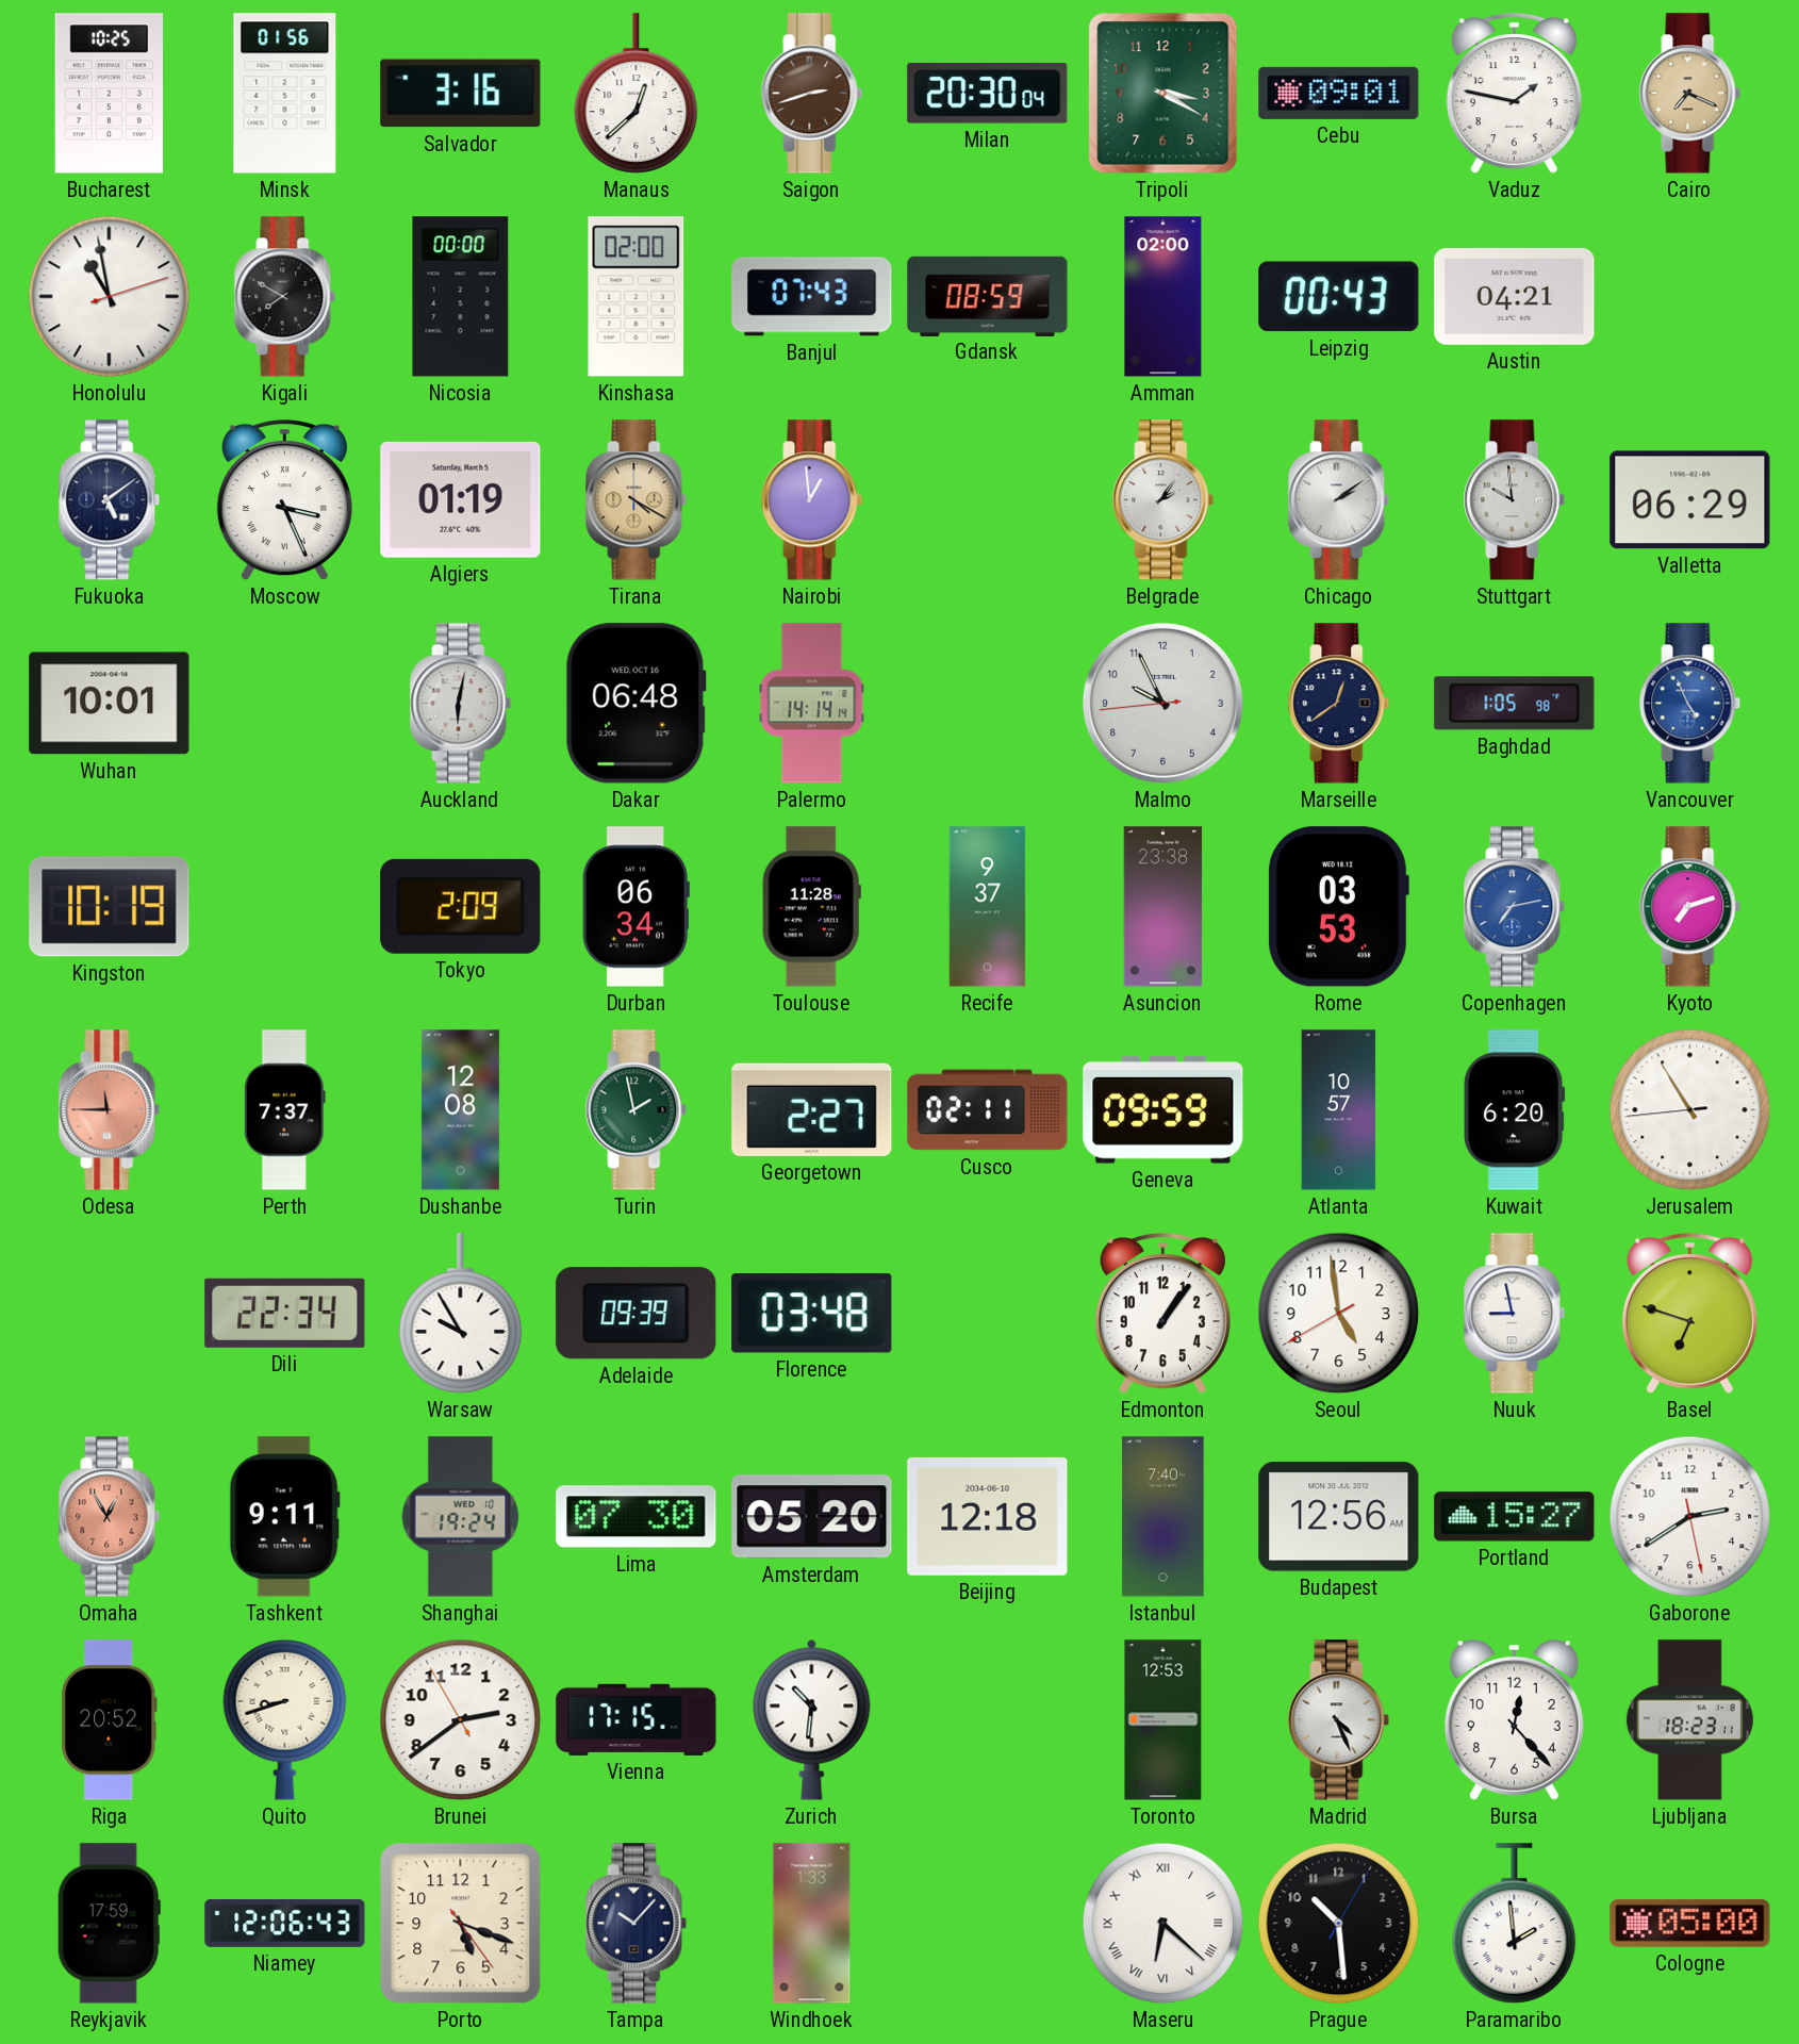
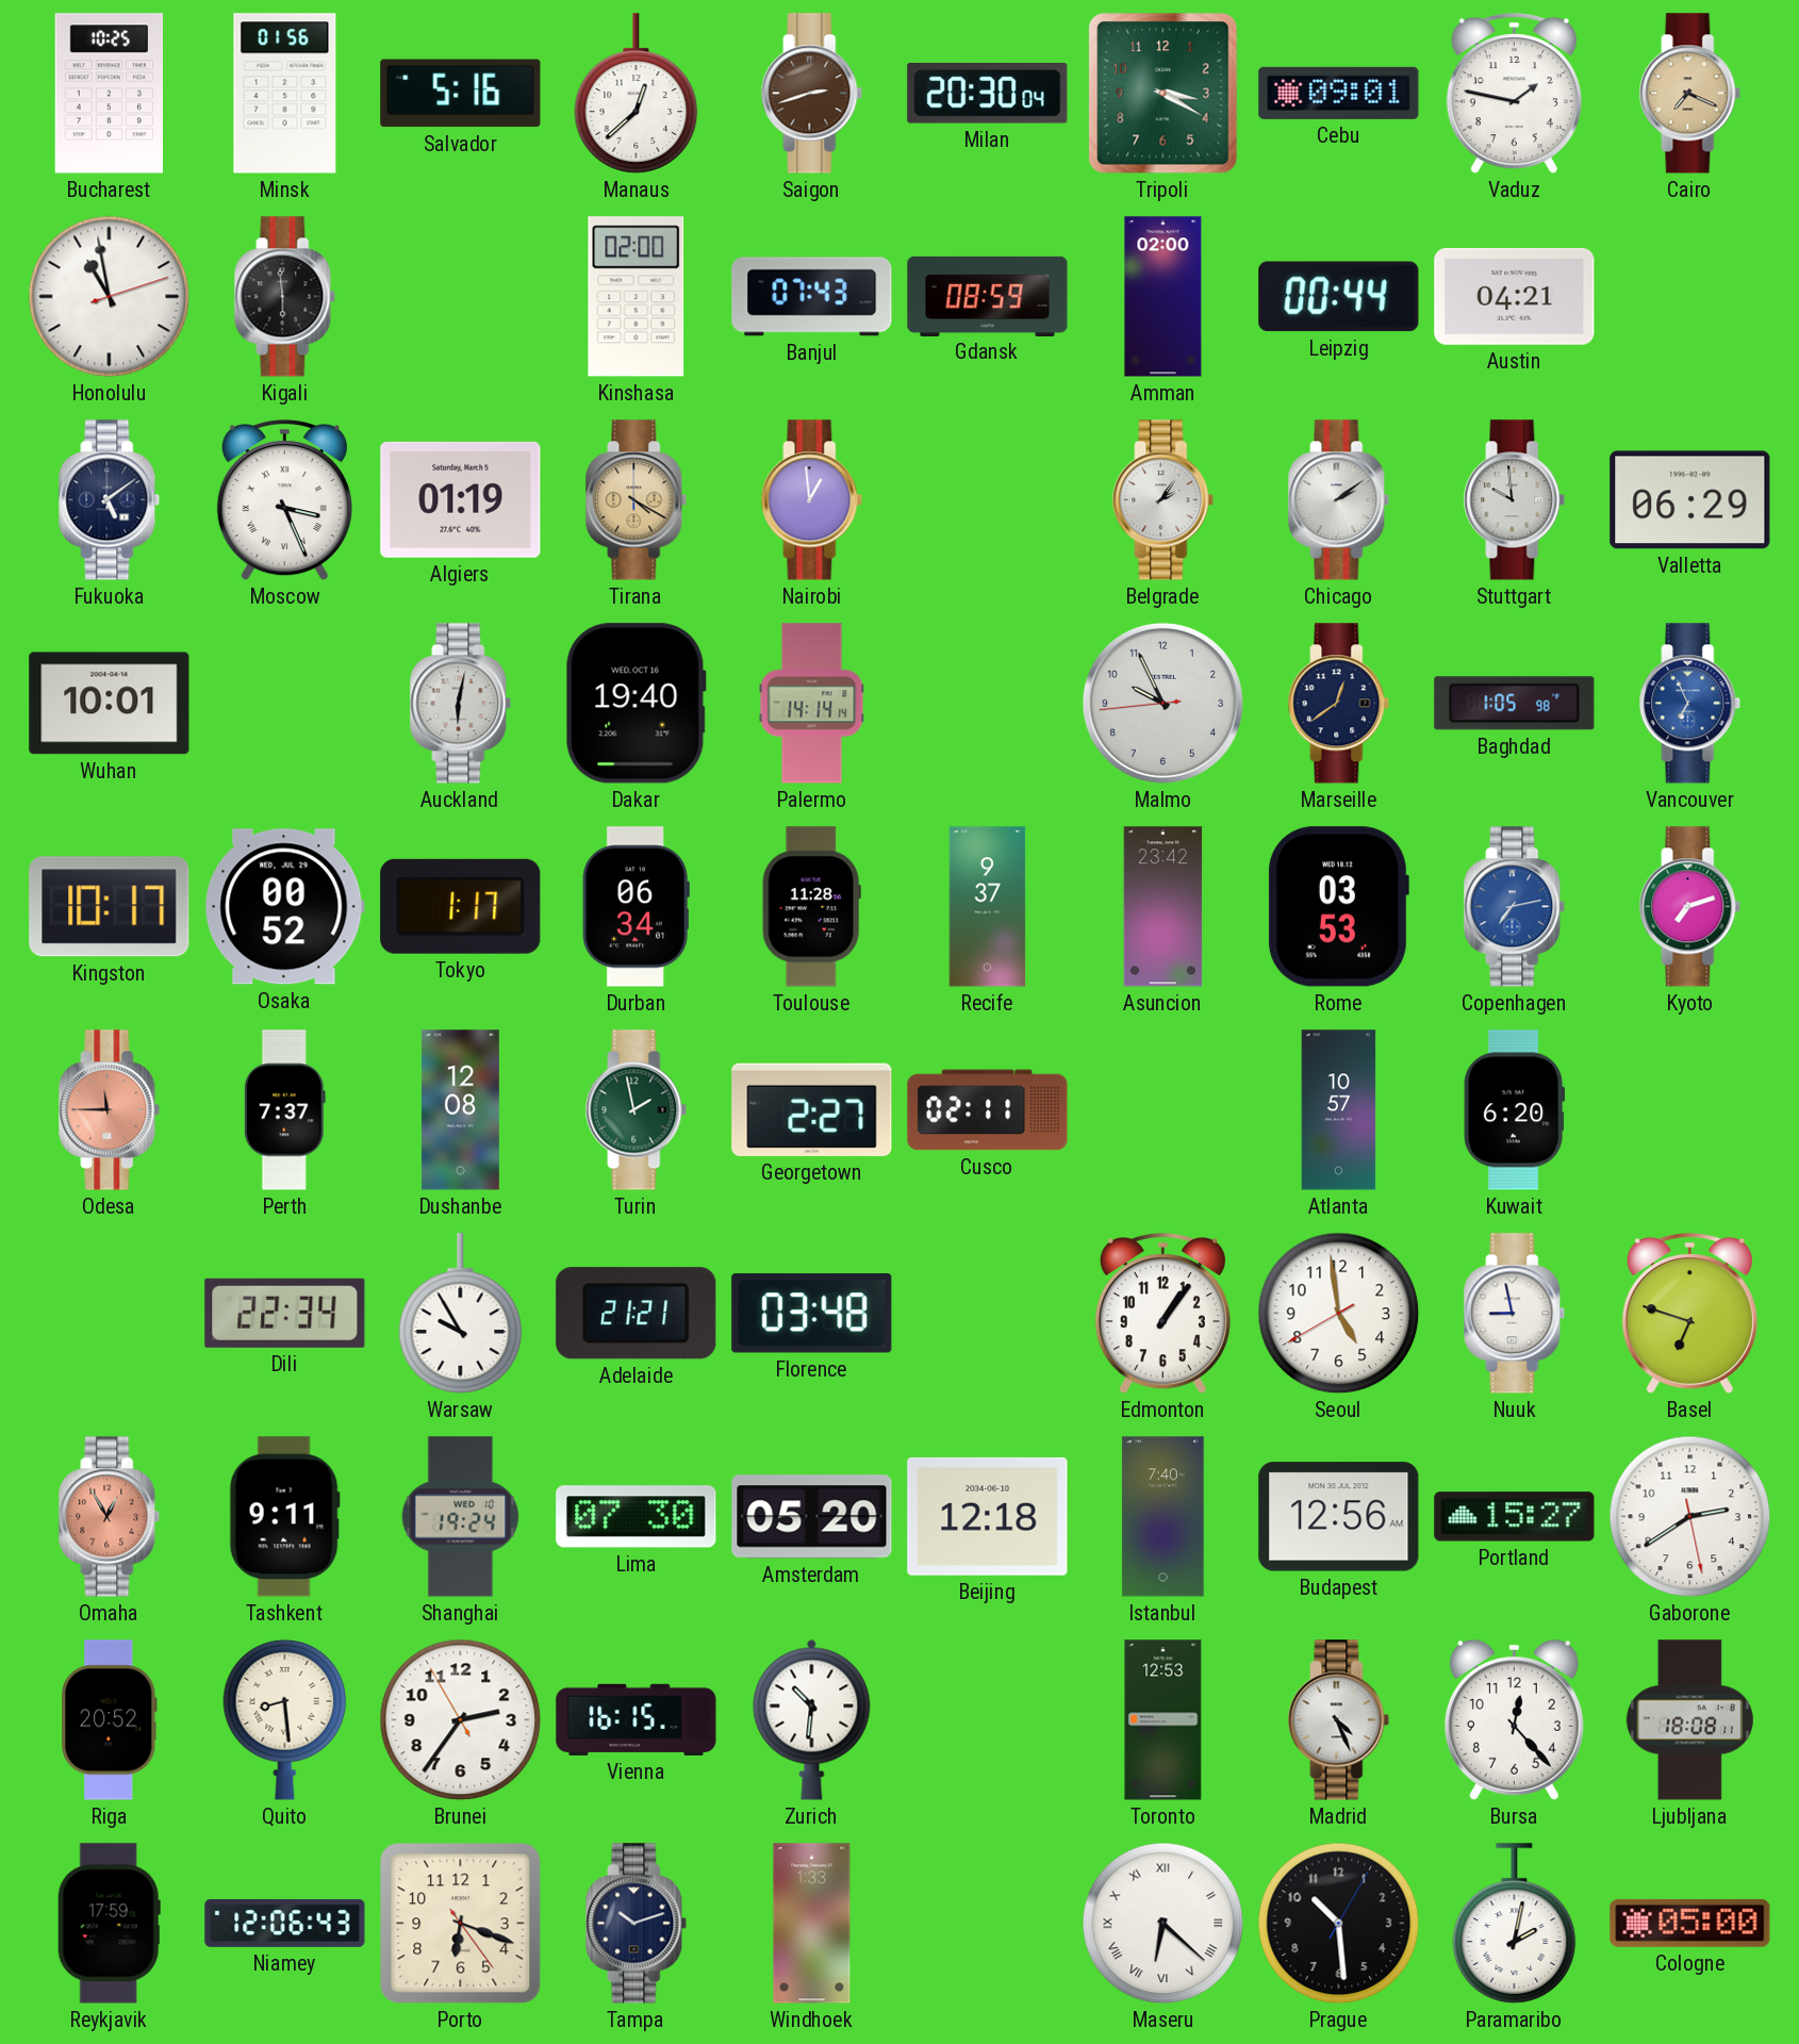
Salvador: 3:16 -> 5:16 (461, 94)
Kigali: 7:50 -> 5:59 (285, 297)
Nicosia: 00:00 -> none (461, 297)
Leipzig: 00:43 -> 00:44 (1339, 297)
Dakar: 06:48 -> 19:40 (636, 704)
Vancouver: 4:56 -> 6:56 (1690, 704)
Kingston: 10:19 -> 10:17 (110, 907)
Osaka: none -> 00:52 (284, 907)
Tokyo: 2:09 -> 1:17 (461, 906)
Asuncion: 23:38 -> 23:42 (1163, 907)
Geneva: 09:59 -> none (1163, 1110)
Jerusalem: 10:54 -> none (1690, 1110)
Adelaide: 09:39 -> 21:21 (637, 1314)
Quito: 8:42 -> 8:29 (285, 1719)
Brunei: 2:38 -> 2:35 (461, 1720)
Vienna: 17:15 -> 16:15 (637, 1719)
Ljubljana: 18:23 -> 18:08 (1689, 1720)
Porto: 5:18 -> 6:18 (461, 1924)
Tampa: 10:07 -> 10:12 (637, 1924)
Paramaribo: 1:59 -> 2:02 (1515, 1924)
